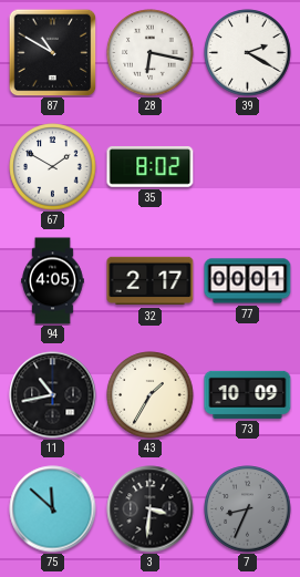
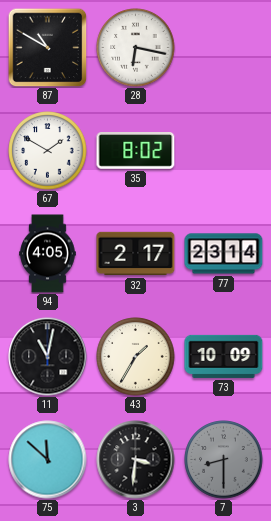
39: 2:20 -> none (248, 53)
77: 00:01 -> 23:14 (224, 254)
11: 10:43 -> 11:02 (48, 357)
7: 8:34 -> 8:30 (224, 460)
